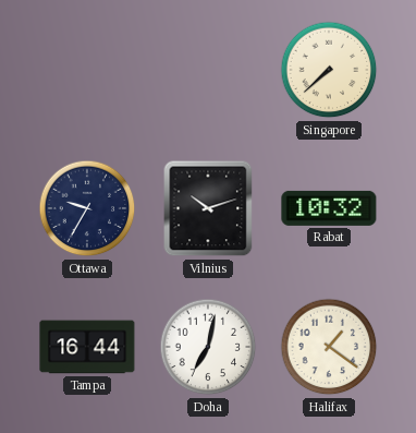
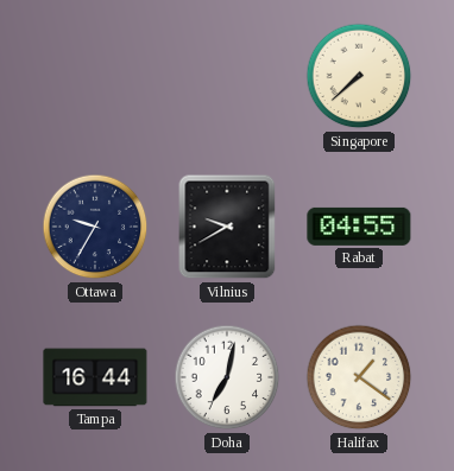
Vilnius: 10:12 -> 9:40 (227, 227)
Rabat: 10:32 -> 04:55 (359, 227)
